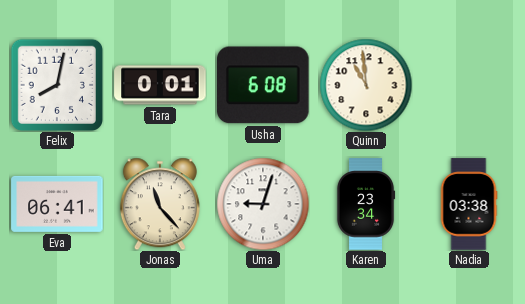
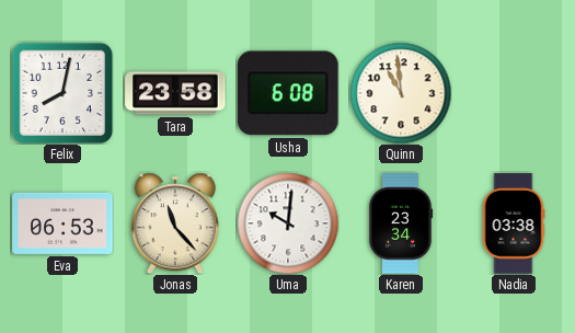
Tara: 0:01 -> 23:58 (175, 93)
Eva: 06:41 -> 06:53 (62, 223)
Uma: 9:03 -> 10:01 (288, 223)
